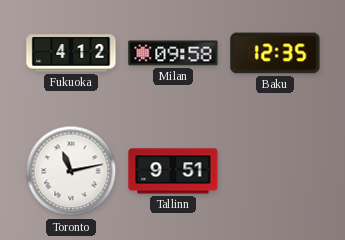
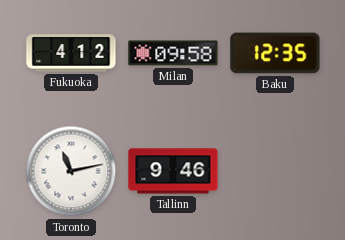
Tallinn: 9:51 -> 9:46 (173, 171)
